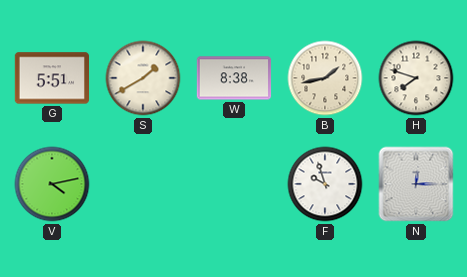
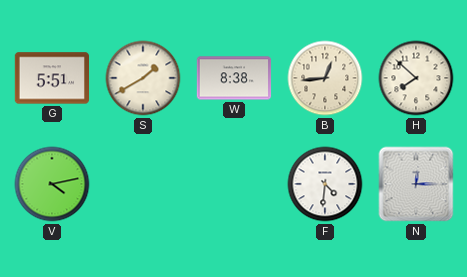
B: 1:43 -> 12:44 (325, 78)
H: 7:48 -> 7:52 (416, 78)
F: 9:57 -> 4:31 (325, 184)
